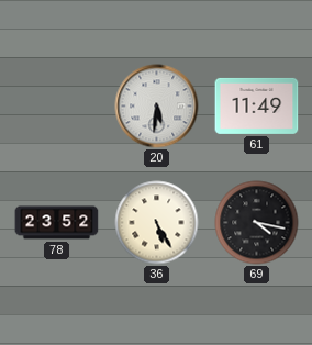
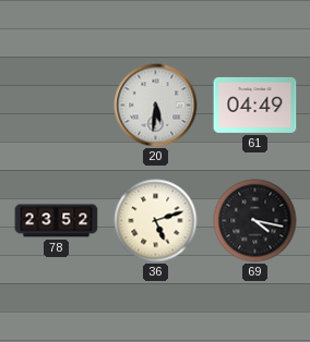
61: 11:49 -> 04:49 (255, 105)
36: 5:25 -> 5:12 (156, 221)
